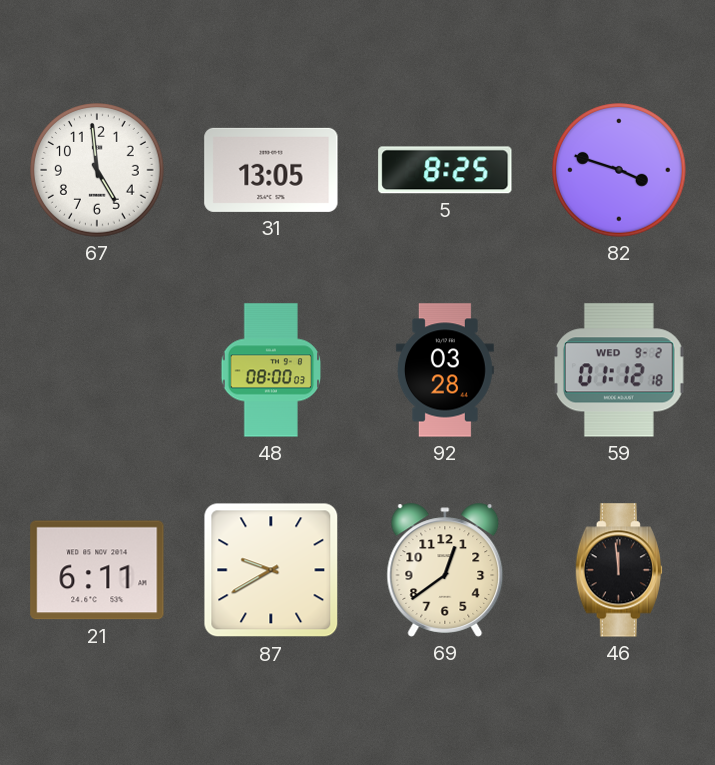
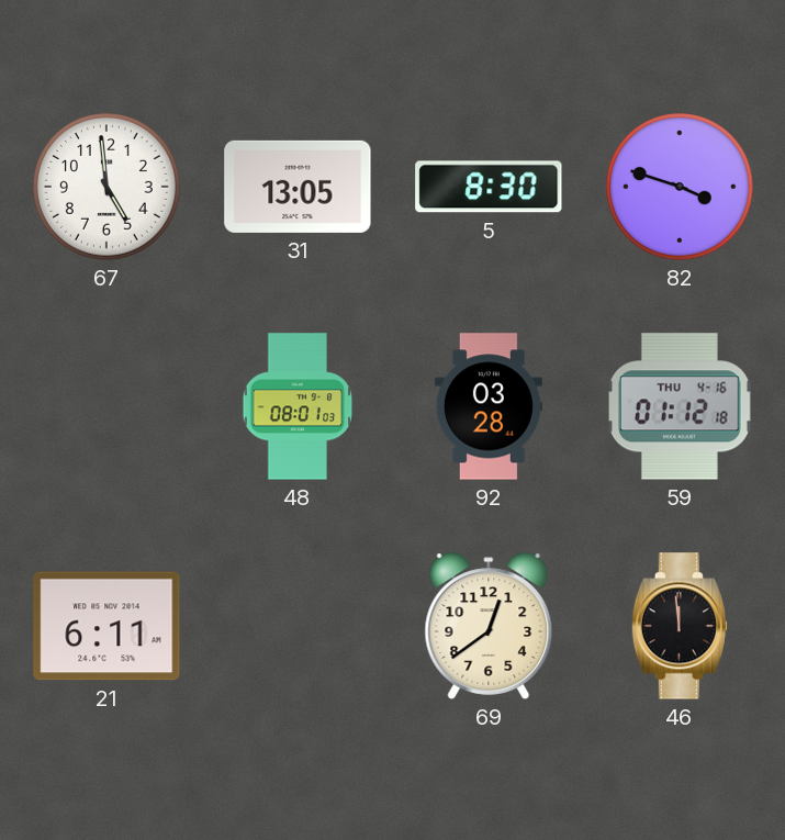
5: 8:25 -> 8:30 (489, 187)
48: 08:00 -> 08:01 (298, 406)
59 date: WED 9-2 -> THU 4-16 (680, 406)
87: 9:40 -> none (271, 570)
